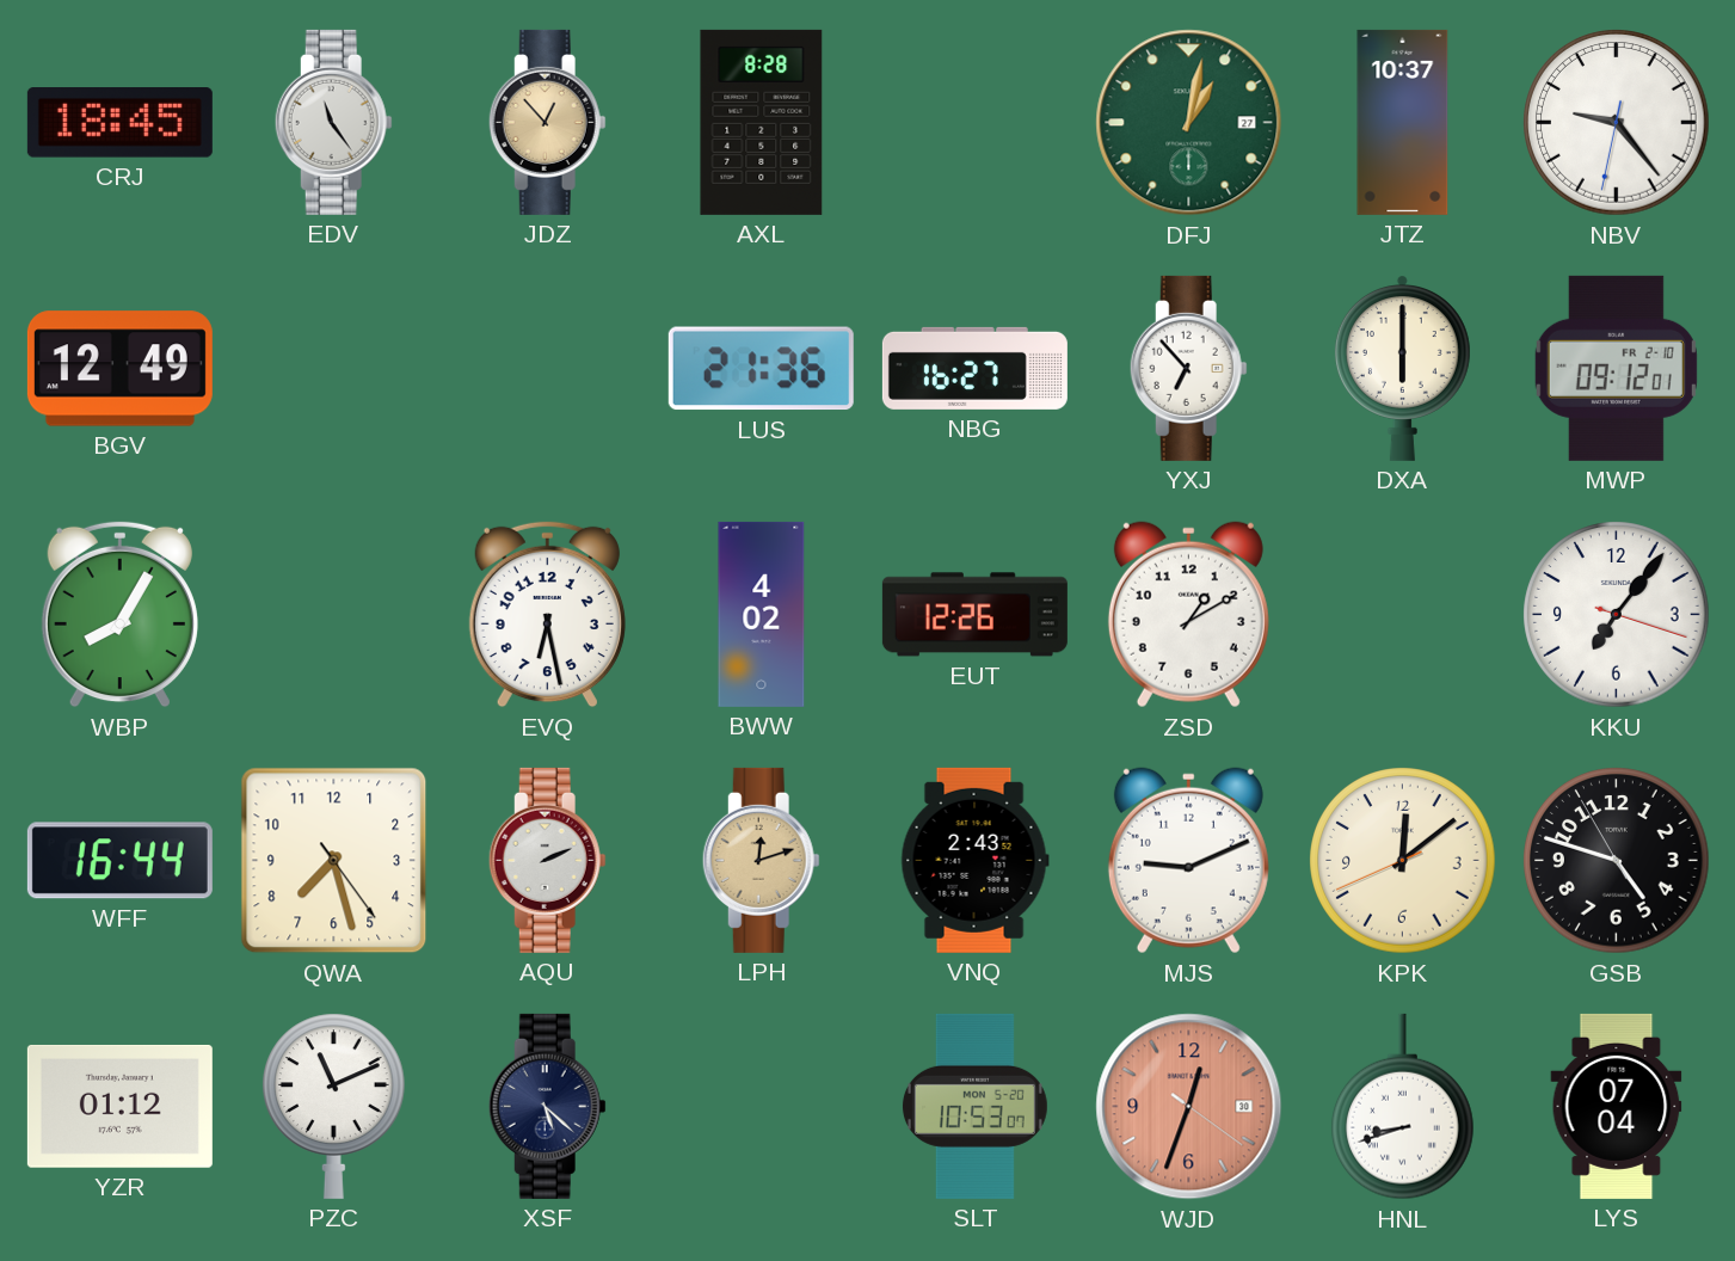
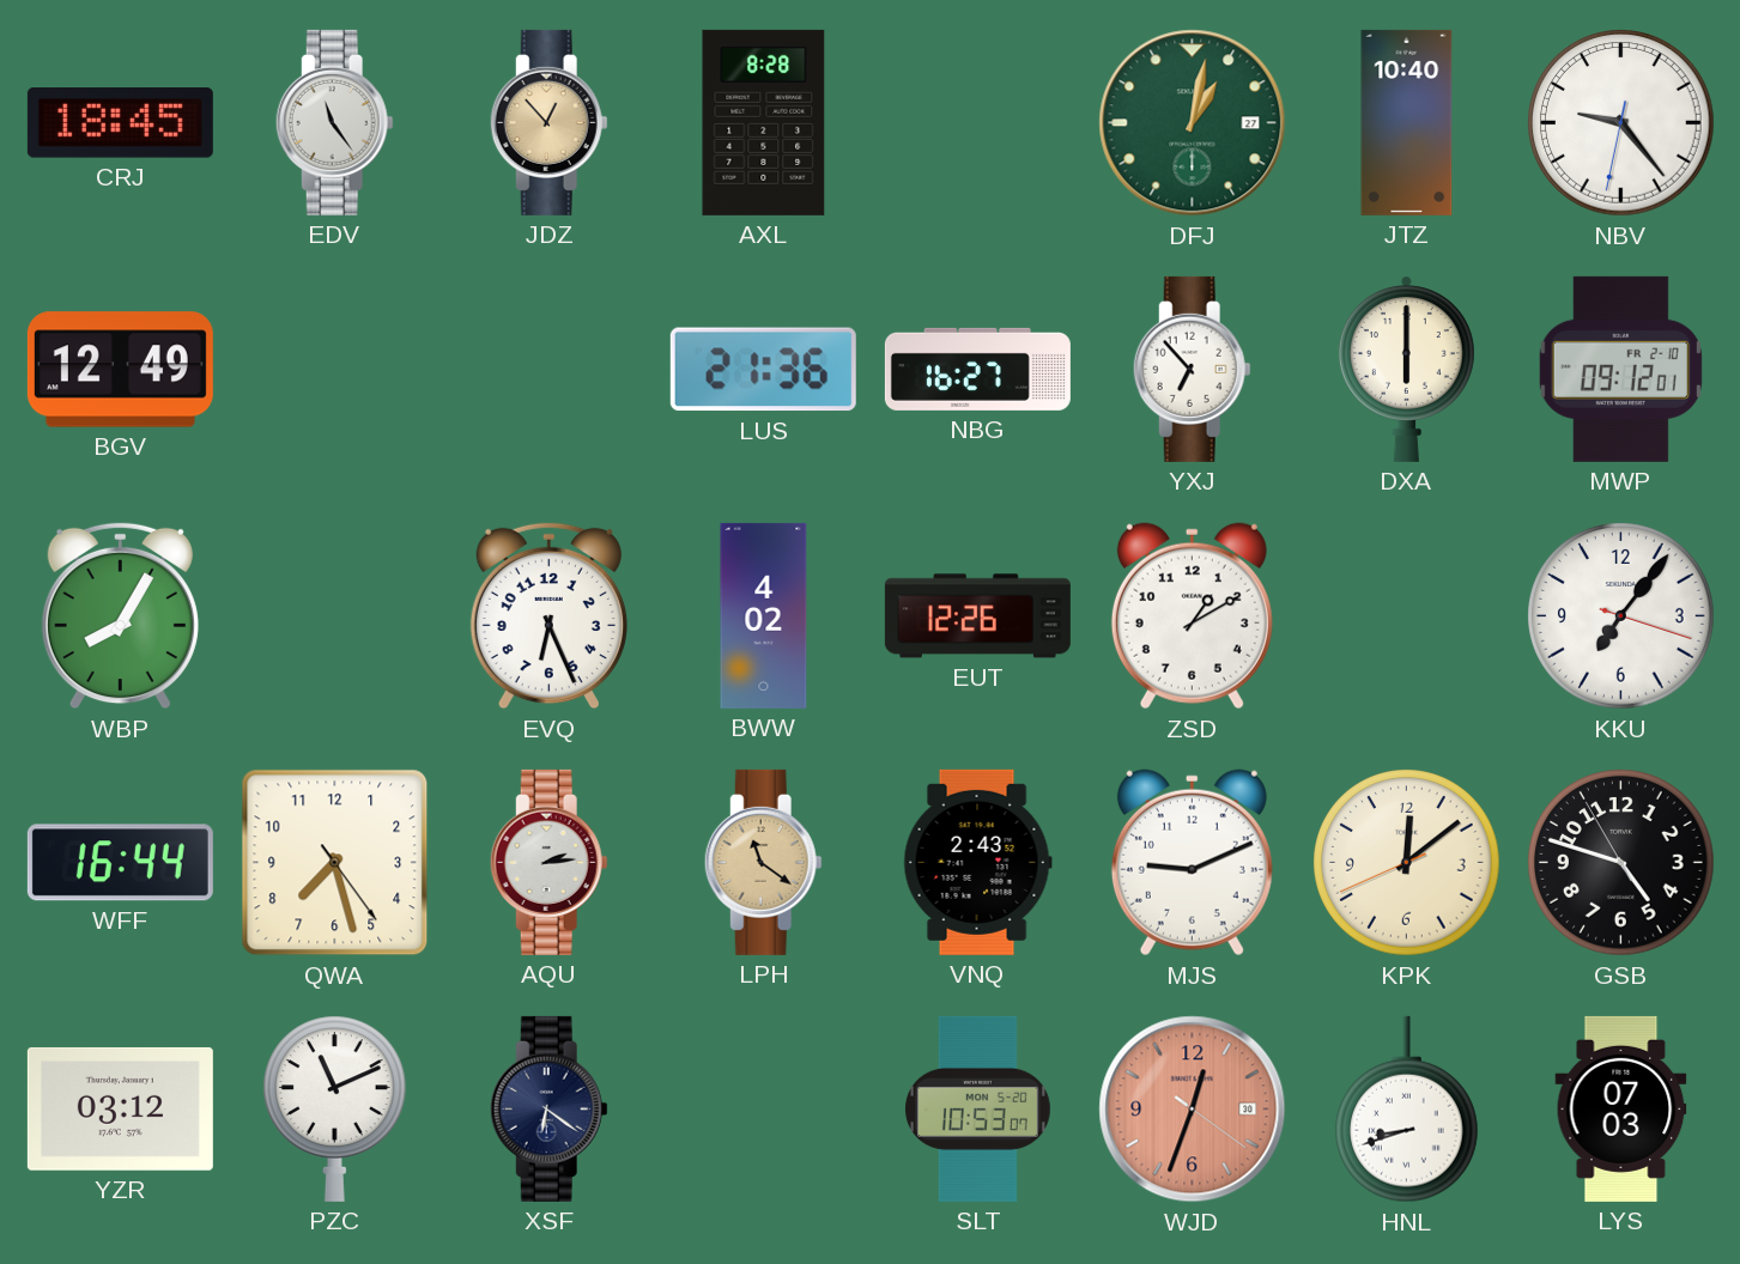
JTZ: 10:37 -> 10:40 (1407, 122)
EVQ: 6:28 -> 6:26 (548, 616)
AQU: 2:11 -> 2:14 (548, 862)
LPH: 12:12 -> 11:21 (763, 862)
YZR: 01:12 -> 03:12 (120, 1108)
XSF: 5:22 -> 6:21 (548, 1108)
LYS: 07:04 -> 07:03 (1621, 1108)
